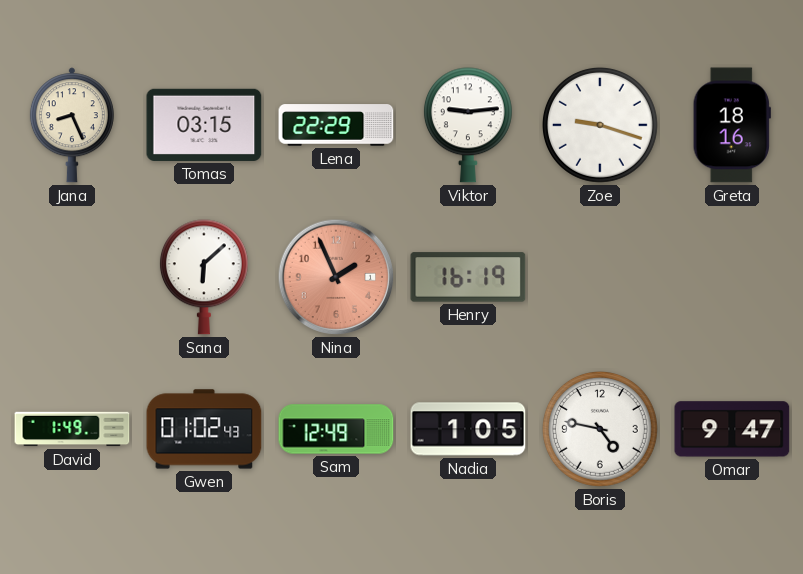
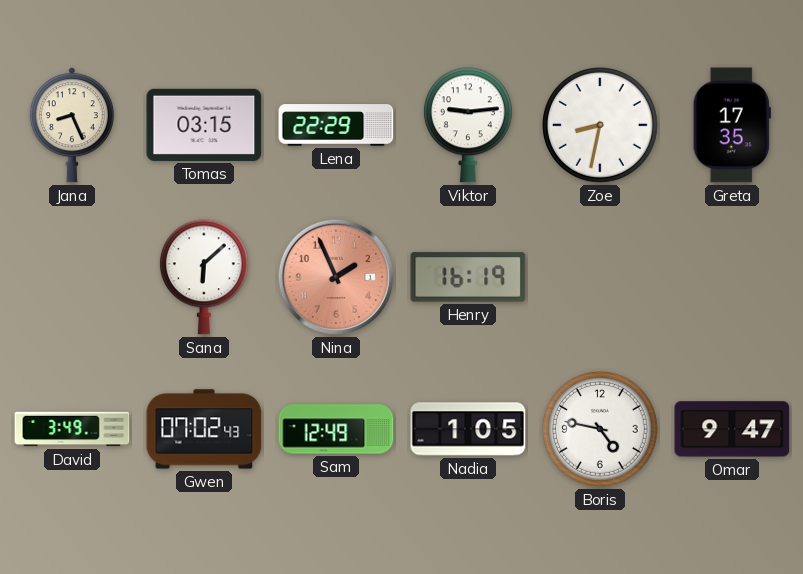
Zoe: 9:18 -> 8:32 (600, 125)
Greta: 18:16 -> 17:35 (732, 125)
David: 1:49 -> 3:49 (72, 429)
Gwen: 01:02 -> 07:02 (204, 429)
